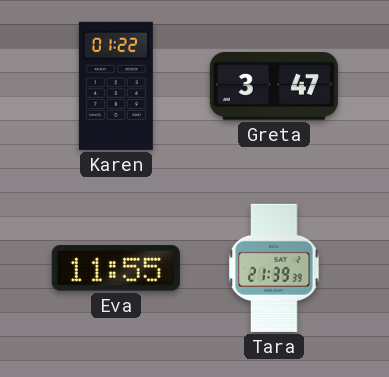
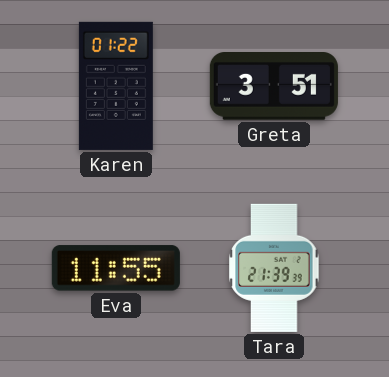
Greta: 3:47 -> 3:51 (274, 87)
